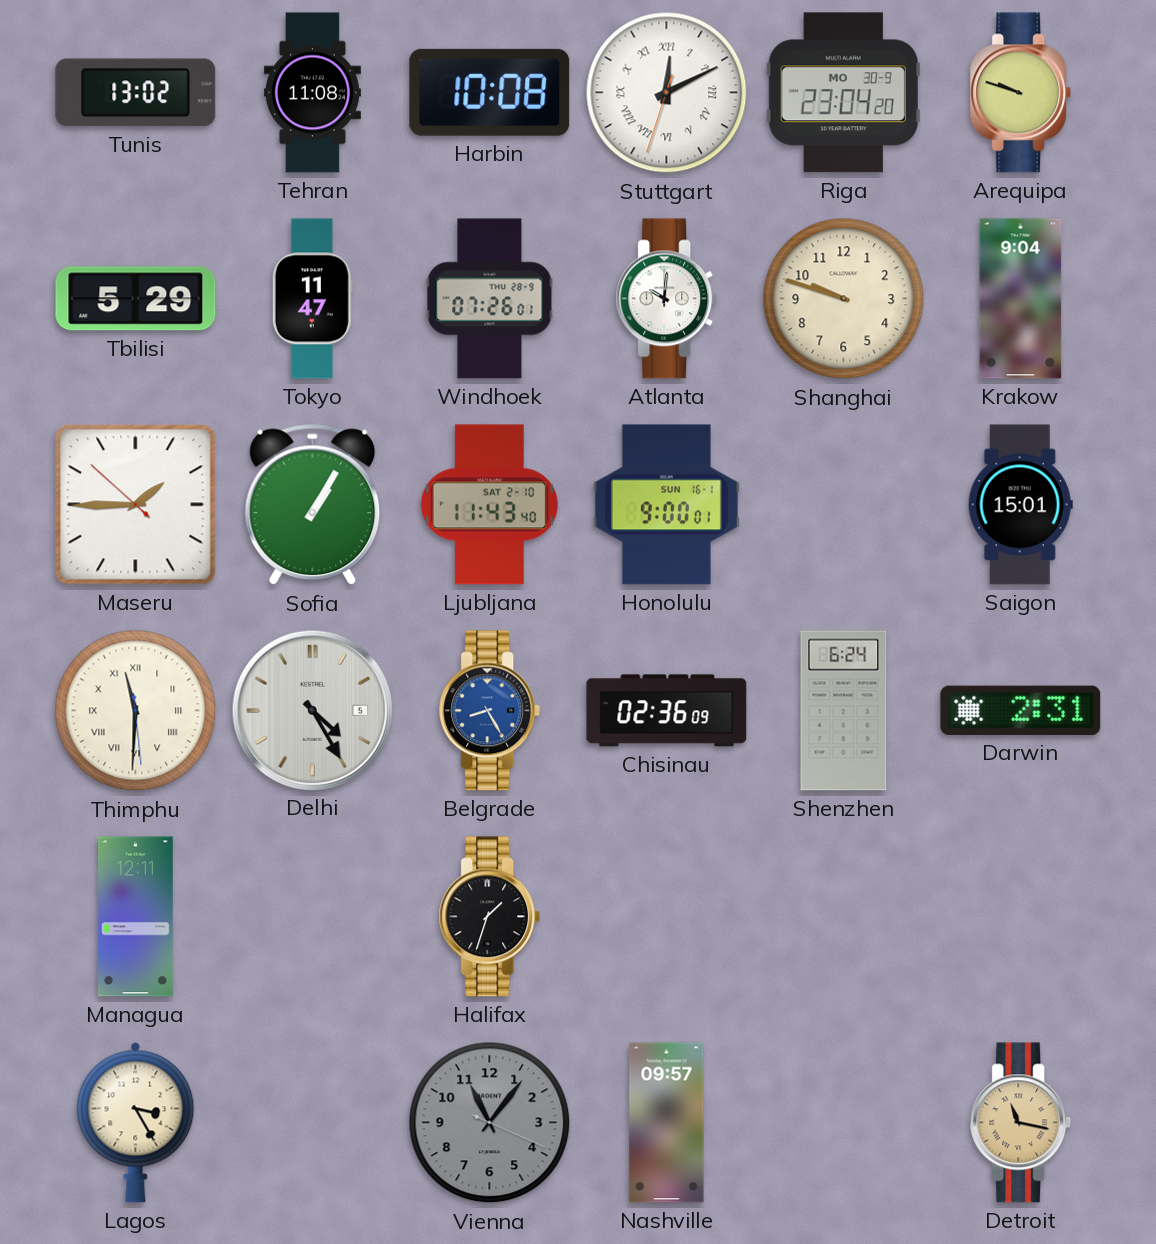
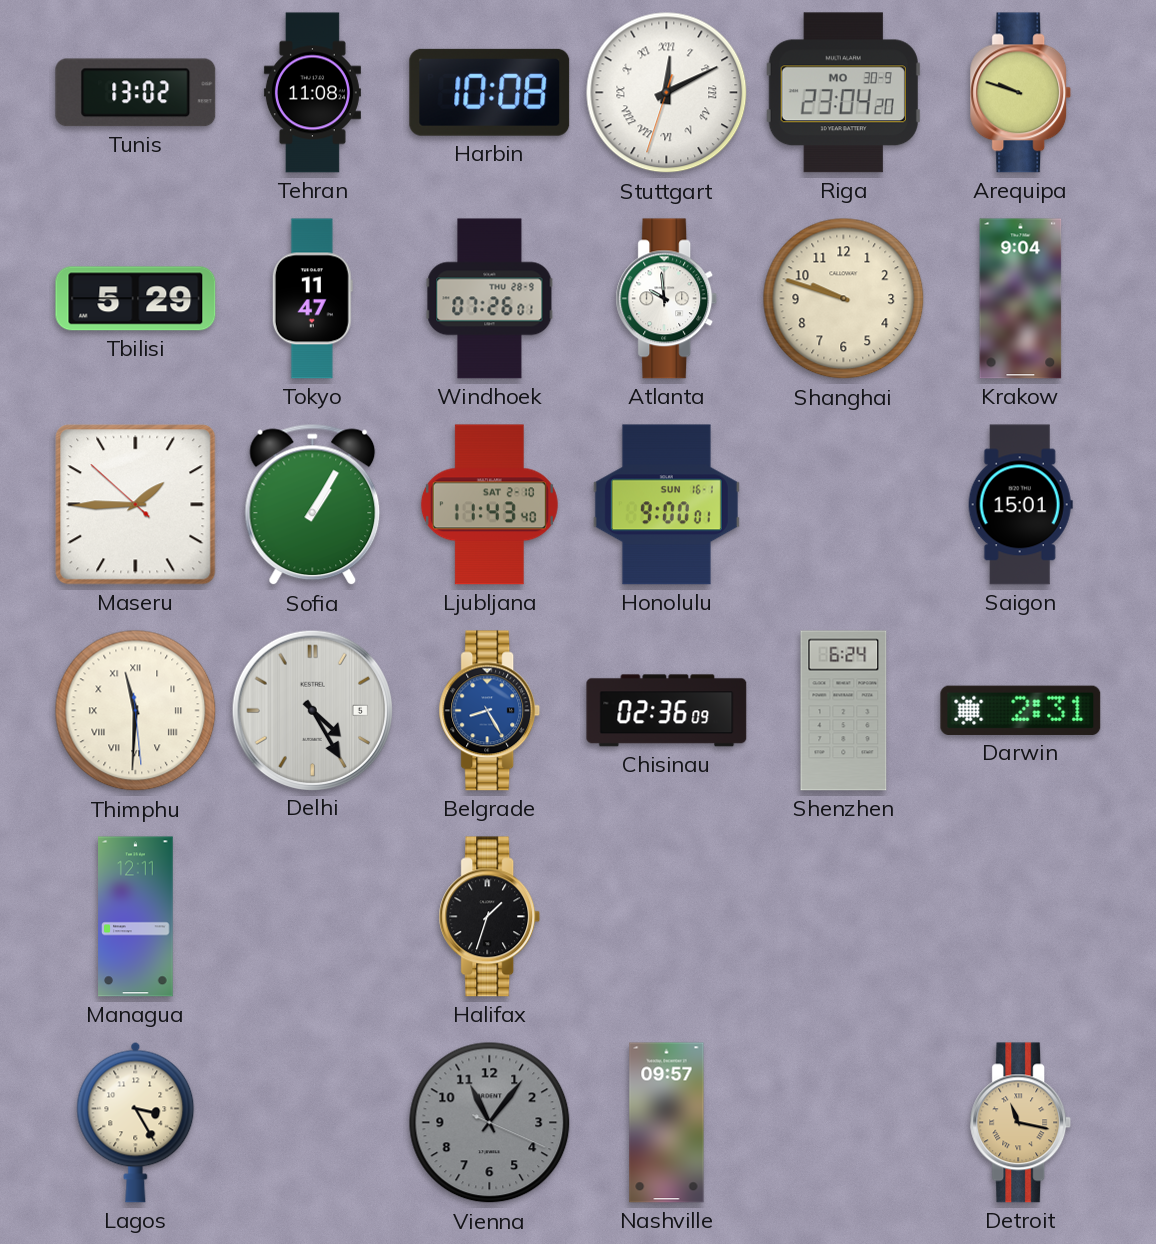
Atlanta: 10:01 -> 9:59 (667, 299)
